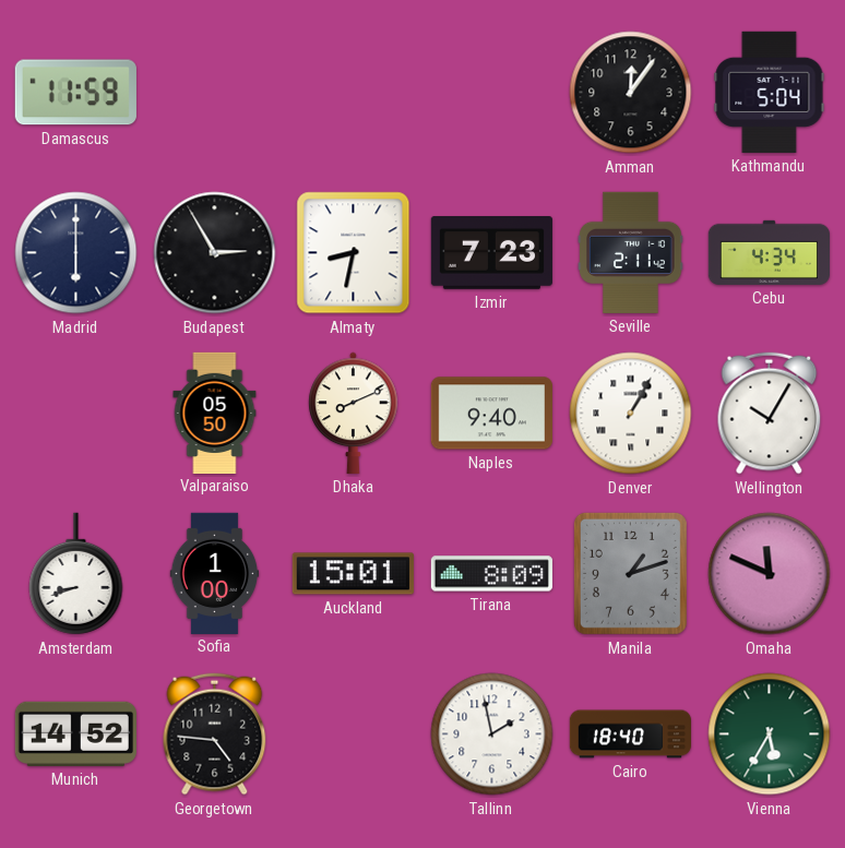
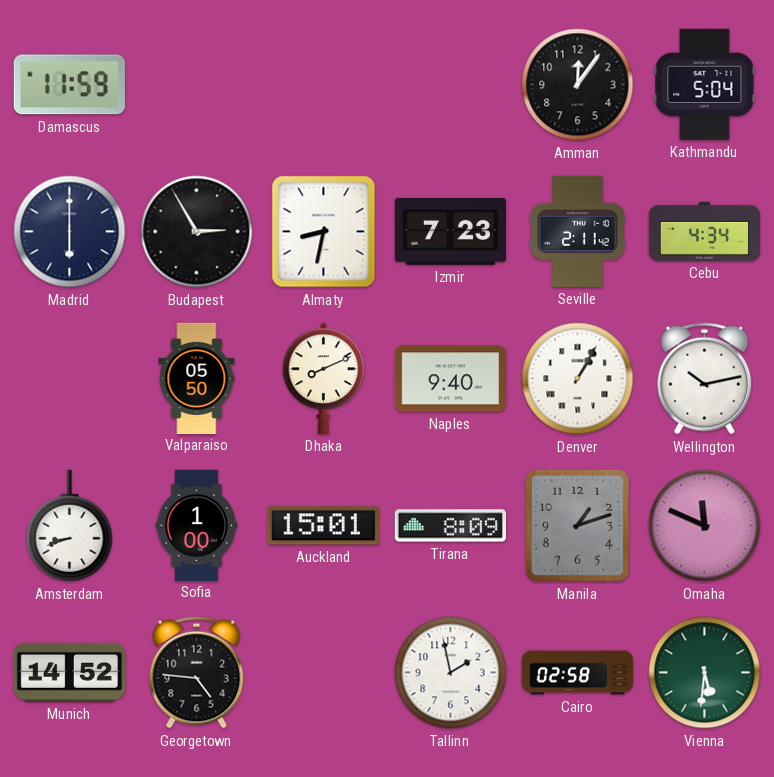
Wellington: 10:05 -> 10:13 (705, 379)
Cairo: 18:40 -> 02:58 (577, 673)
Vienna: 5:35 -> 5:31 (705, 673)
